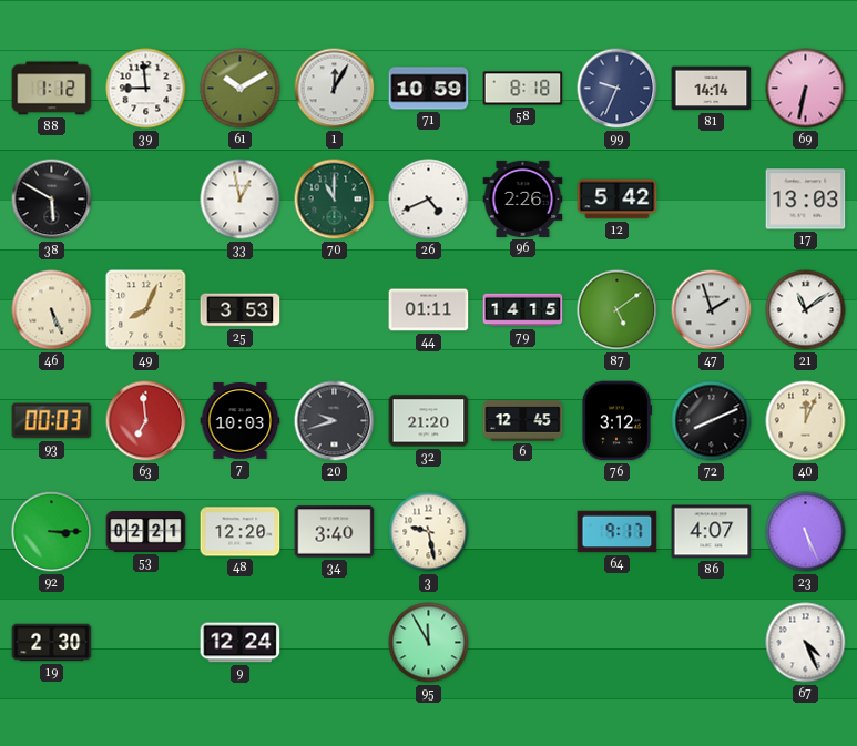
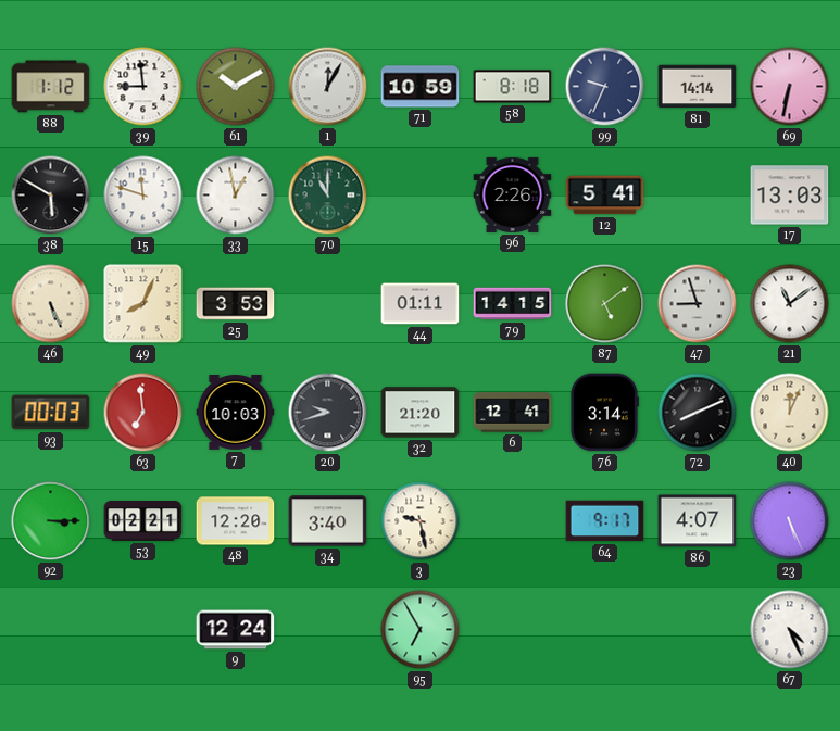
15: none -> 11:48 (143, 196)
26: 4:41 -> none (429, 200)
12: 5:42 -> 5:41 (605, 196)
47: 1:57 -> 8:57 (698, 304)
6: 12:45 -> 12:41 (513, 413)
76: 3:12 -> 3:14 (604, 413)
19: 2:30 -> none (52, 643)
95: 11:55 -> 6:55 (421, 630)
